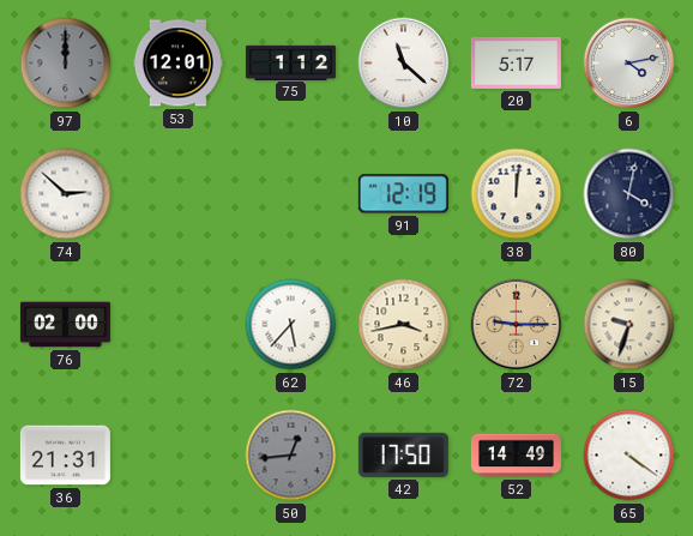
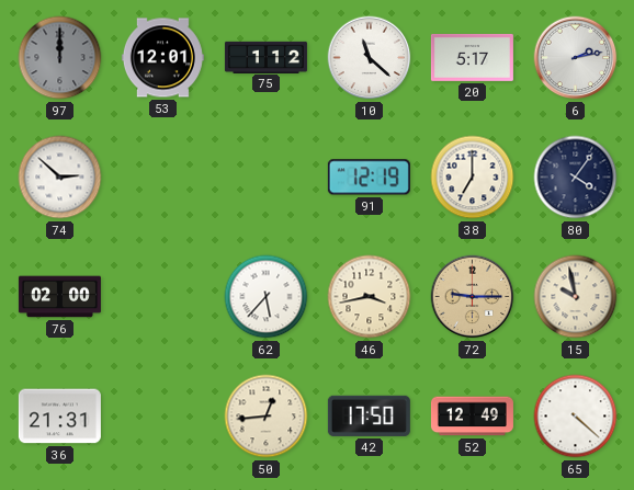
6: 4:13 -> 2:13 (576, 58)
38: 12:01 -> 7:00 (473, 178)
80: 4:02 -> 4:06 (576, 178)
15: 9:33 -> 9:58 (576, 297)
50 dial: grey -> cream (267, 417)
52: 14:49 -> 12:49 (472, 417)
65: 4:21 -> 4:22 (576, 417)
